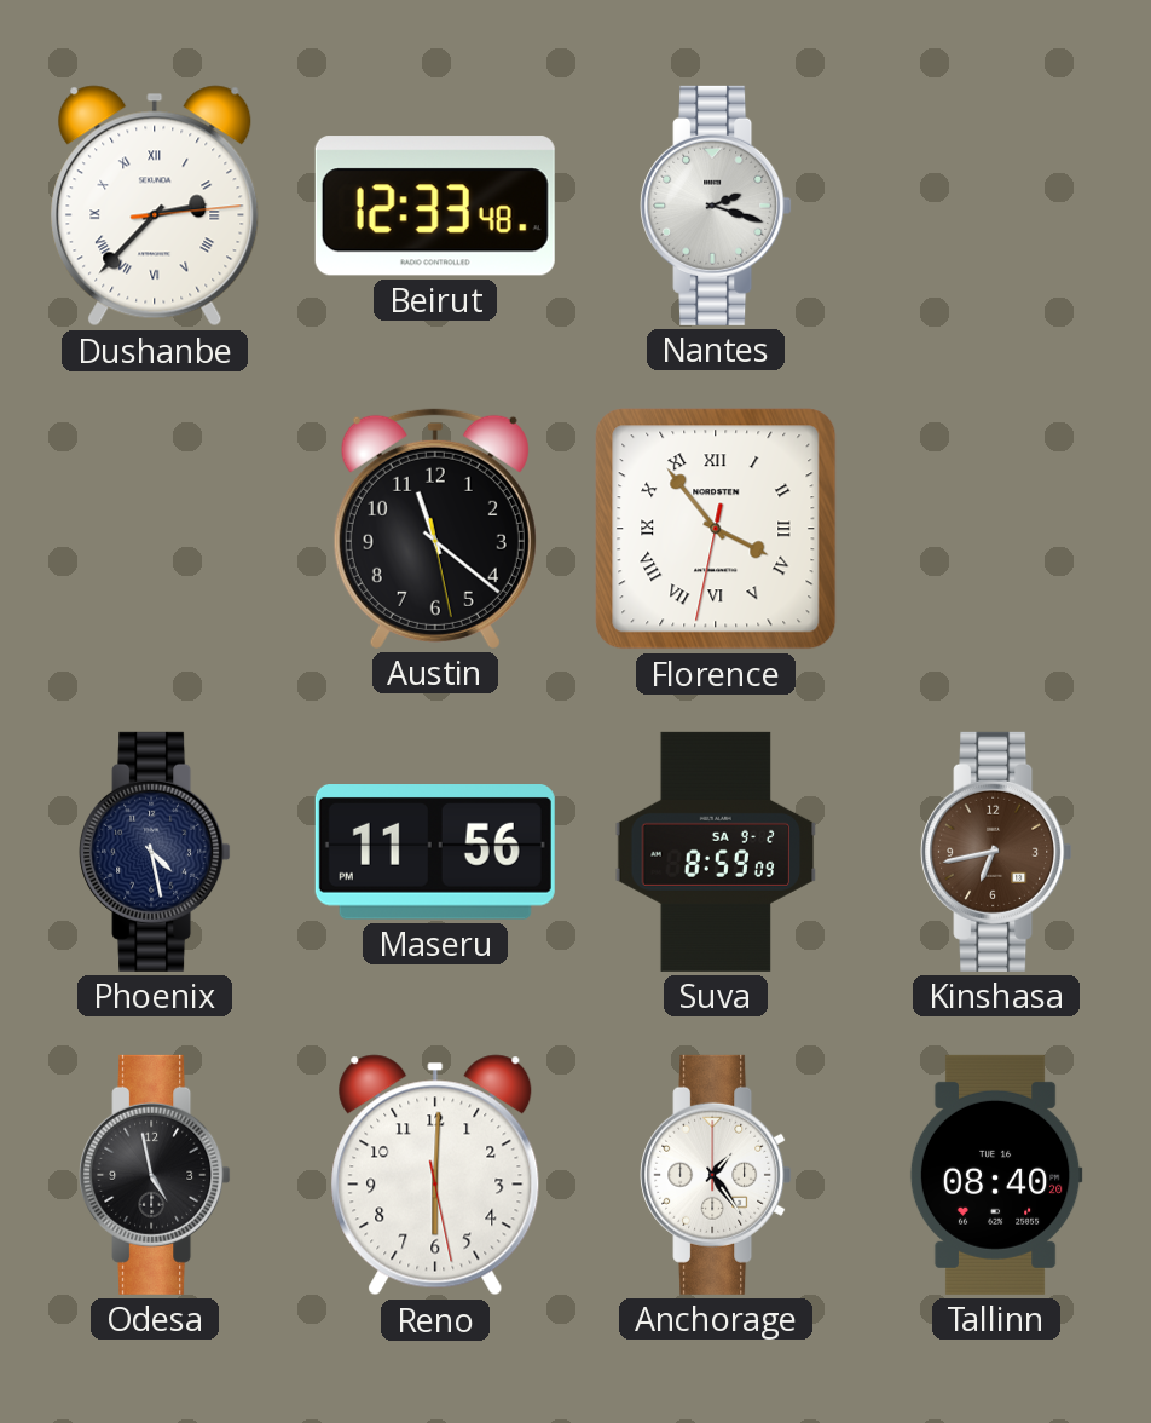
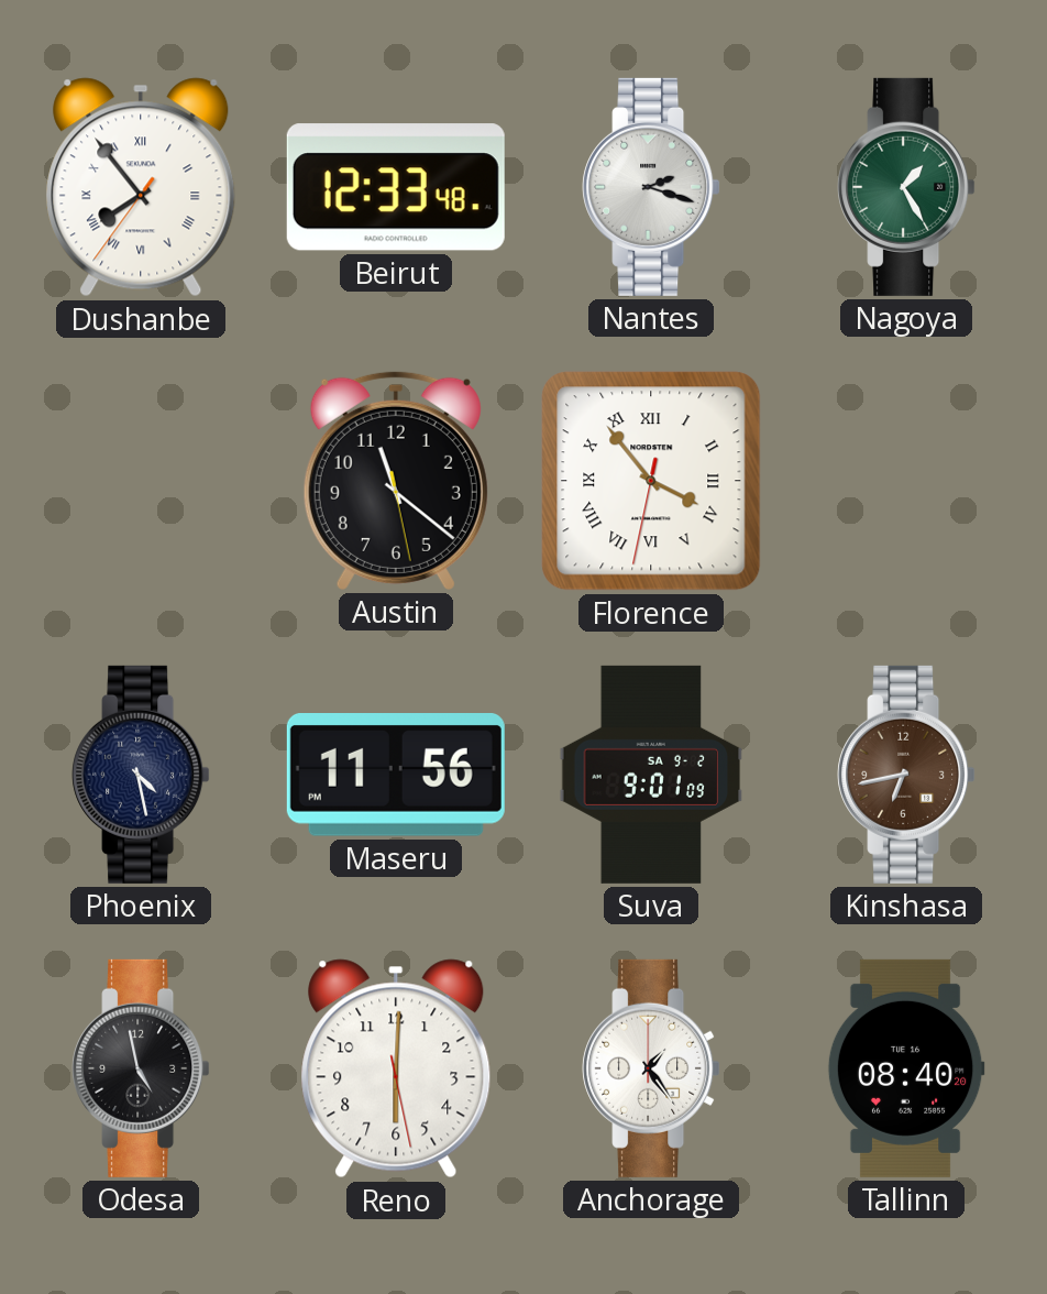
Dushanbe: 2:37 -> 7:53 (141, 187)
Nagoya: none -> 1:25 (906, 187)
Suva: 8:59 -> 9:01 (651, 775)
